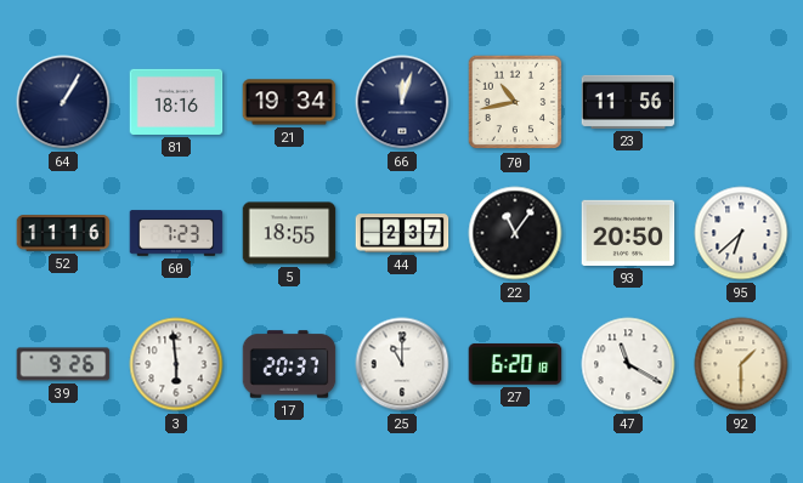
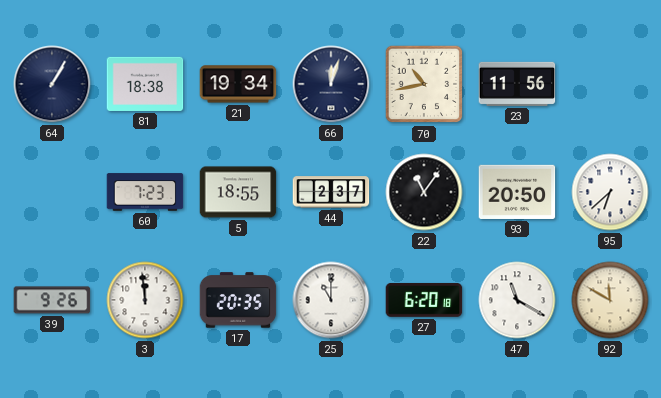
81: 18:16 -> 18:38 (145, 84)
52: 11:16 -> none (63, 233)
3: 5:59 -> 11:59 (145, 300)
17: 20:37 -> 20:35 (238, 300)
92: 1:30 -> 11:50 (610, 300)
